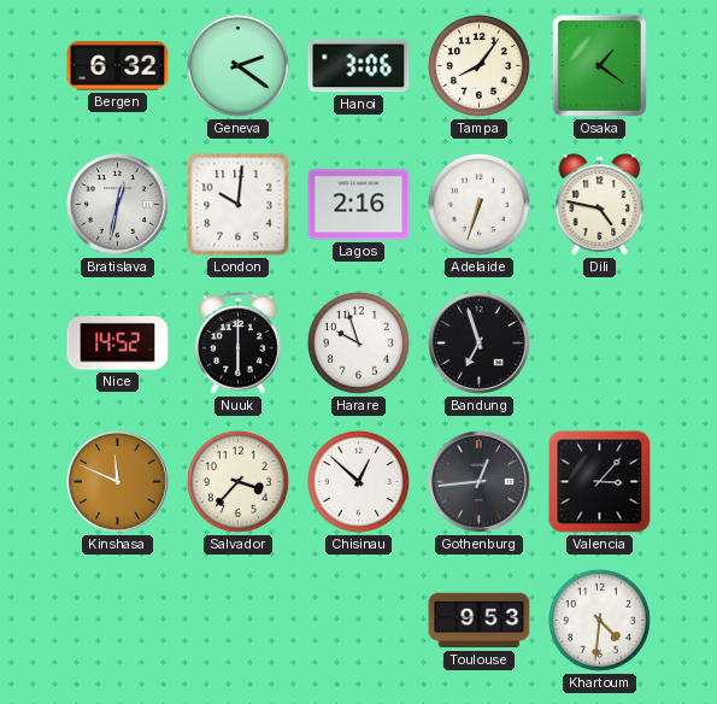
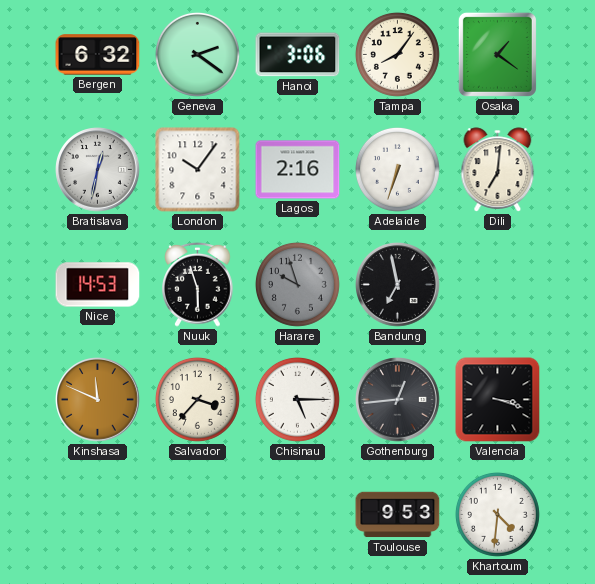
London: 10:01 -> 10:06 (198, 170)
Dili: 4:47 -> 7:01 (498, 170)
Nice: 14:52 -> 14:53 (98, 285)
Nuuk: 6:00 -> 5:57 (198, 284)
Harare dial: white -> grey (297, 284)
Bandung: 6:57 -> 6:58 (398, 285)
Chisinau: 12:52 -> 5:15 (297, 399)
Valencia: 3:07 -> 3:18 (498, 400)
